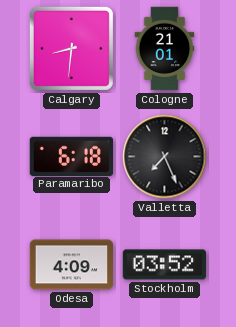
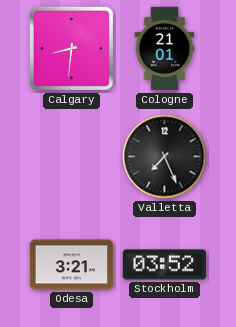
Paramaribo: 6:18 -> none (72, 156)
Odesa: 4:09 -> 3:21 (72, 265)
